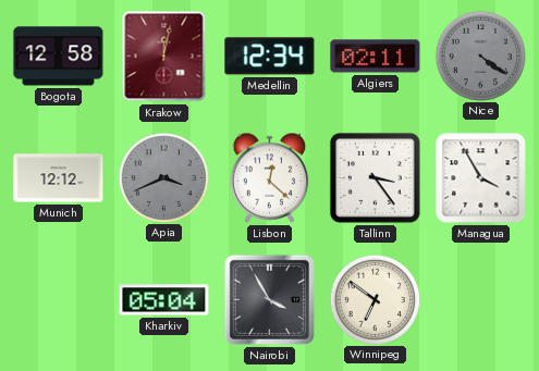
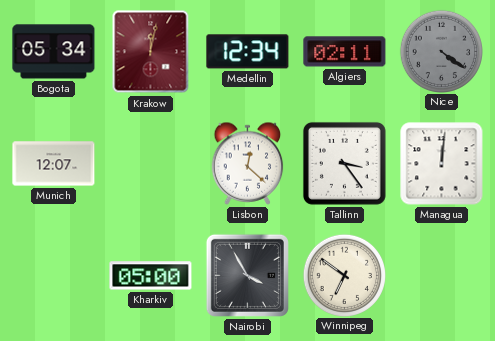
Bogota: 12:58 -> 05:34 (54, 52)
Munich: 12:12 -> 12:07 (54, 164)
Apia: 3:41 -> none (163, 177)
Managua: 3:55 -> 12:01 (442, 164)
Kharkiv: 05:04 -> 05:00 (151, 276)
